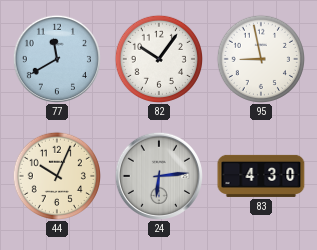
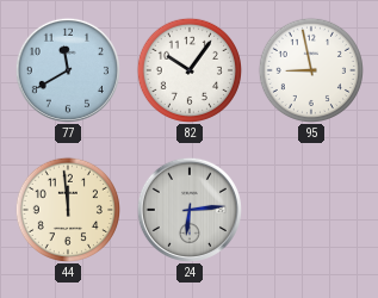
44: 10:04 -> 11:59 (67, 209)
83: 4:30 -> none (261, 176)
